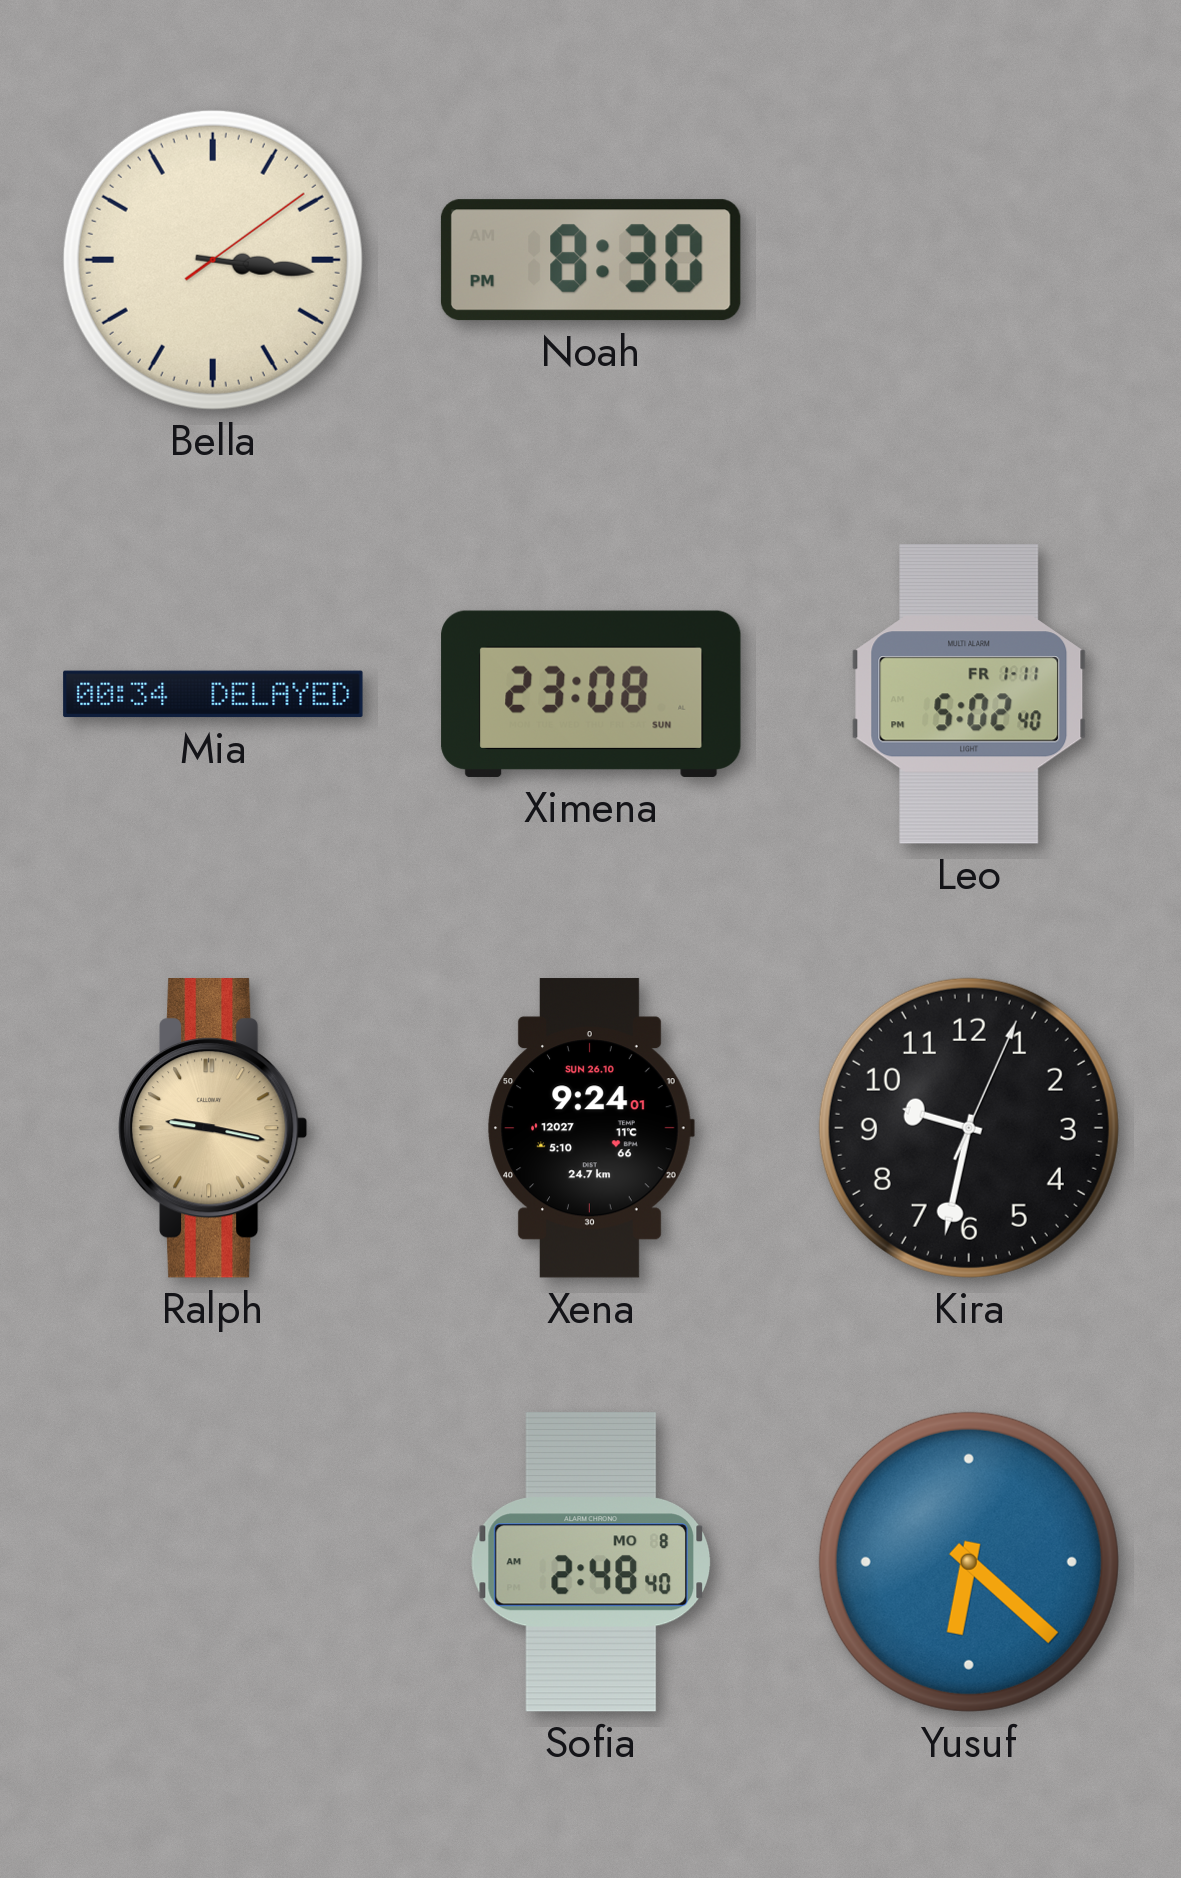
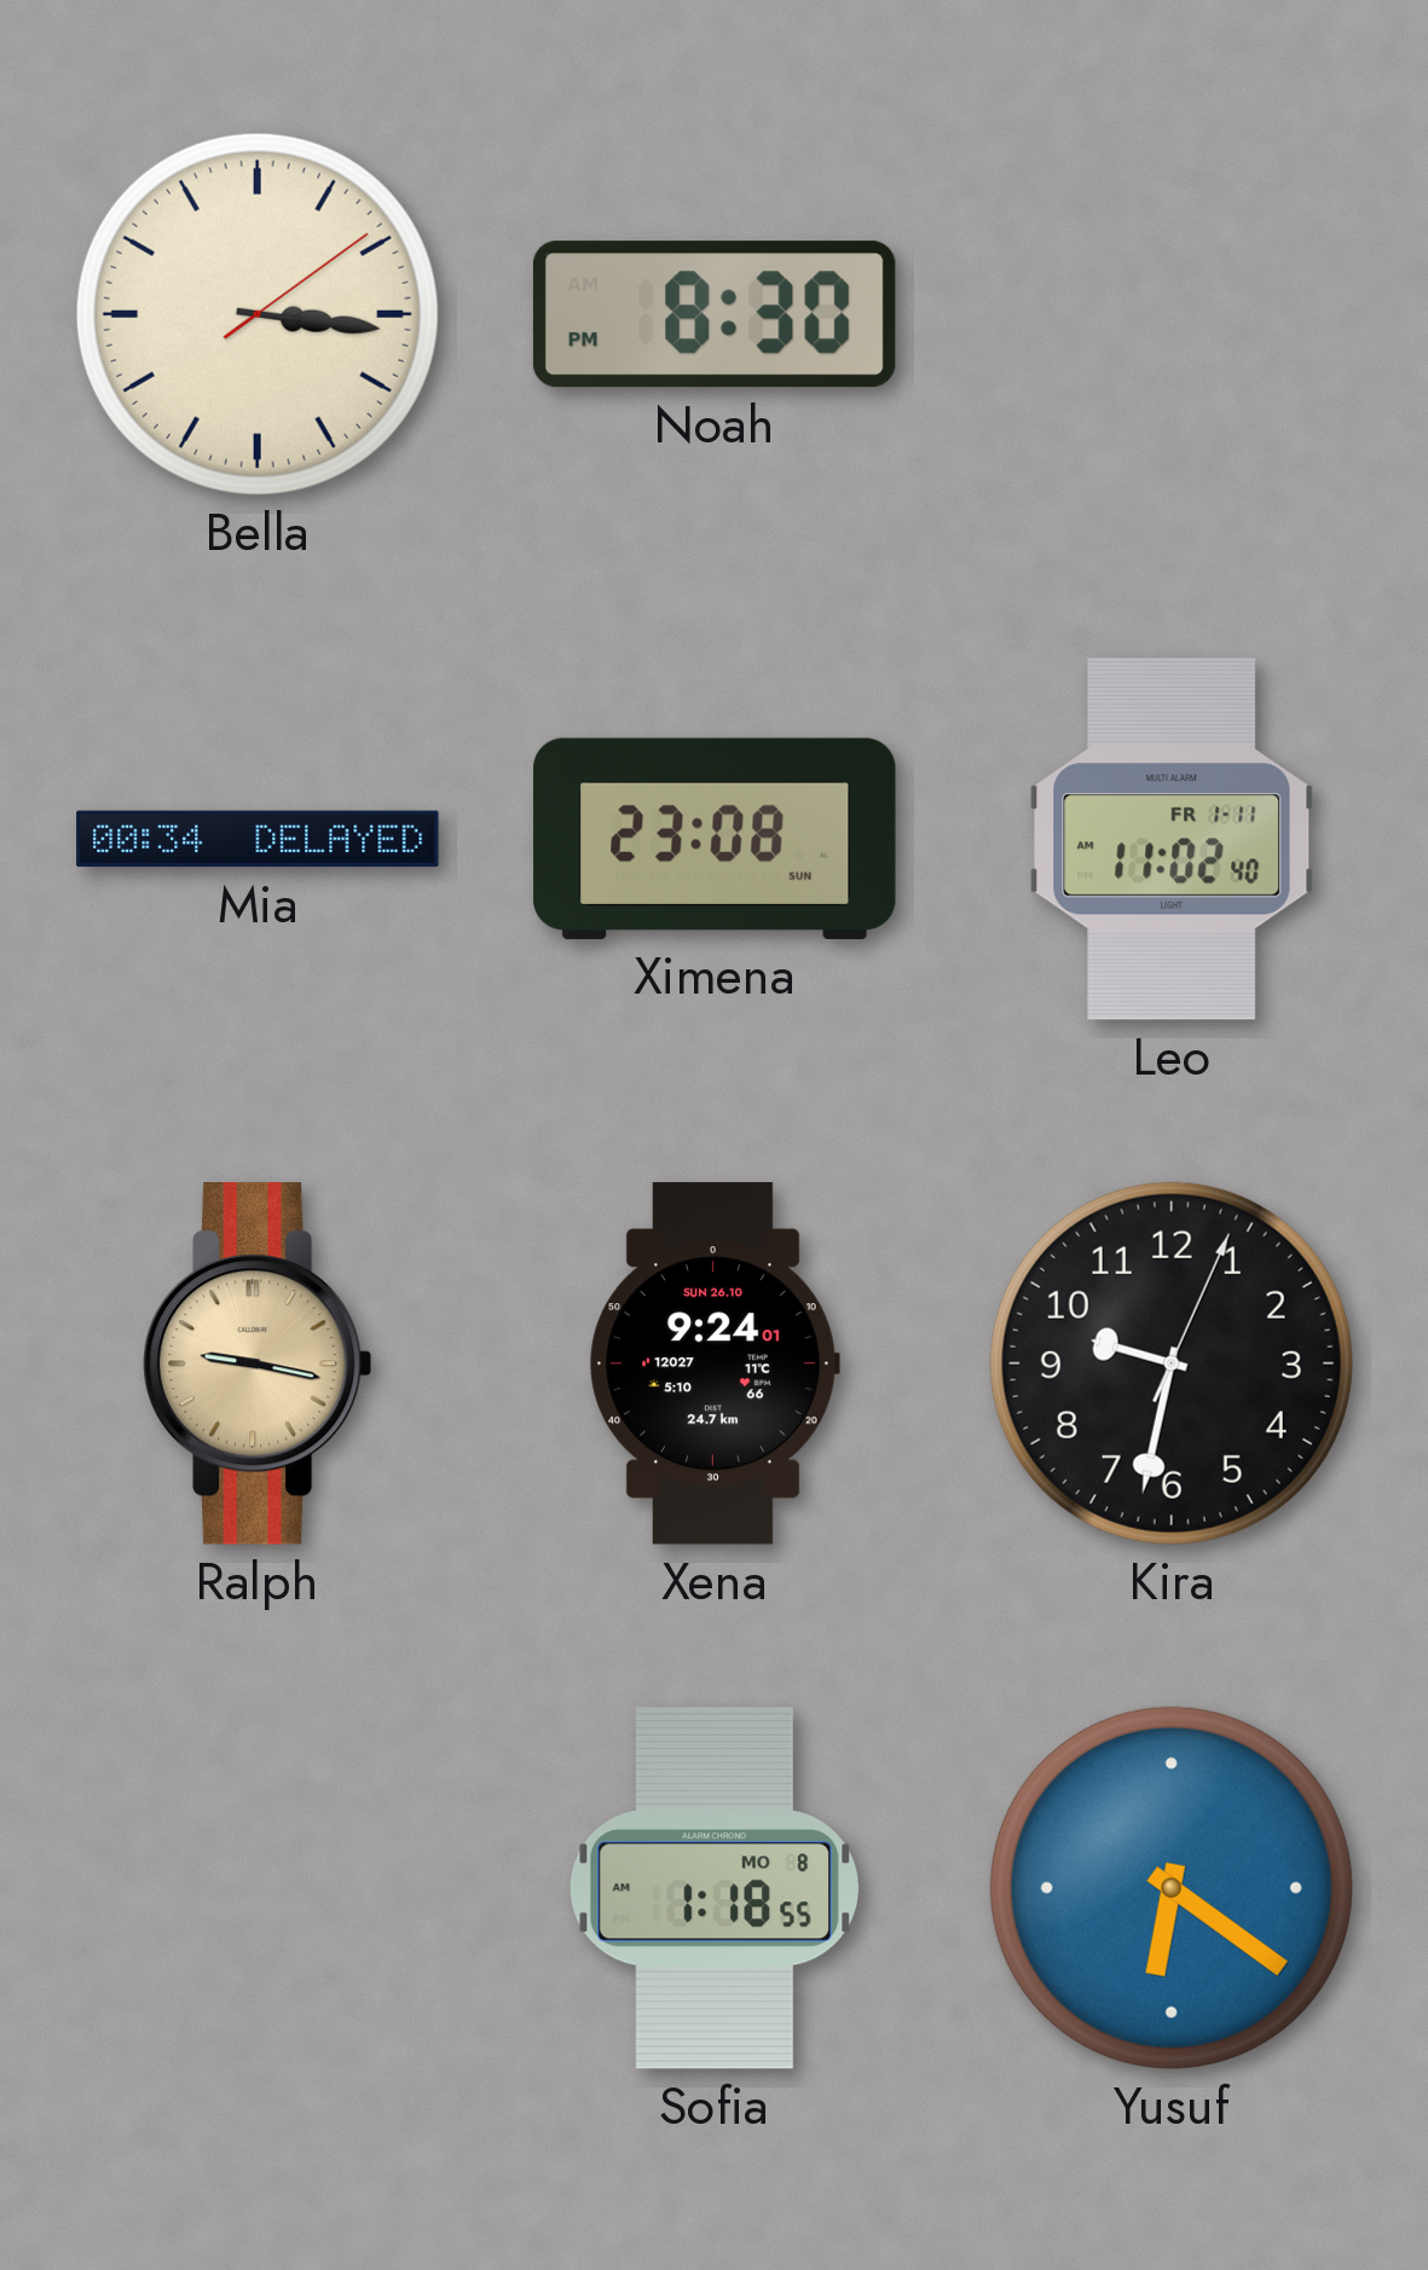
Leo: 5:02 -> 11:02 (1172, 839)
Sofia: 2:48 -> 1:18 (715, 1888)
Yusuf: 6:22 -> 6:21 (1172, 1888)
